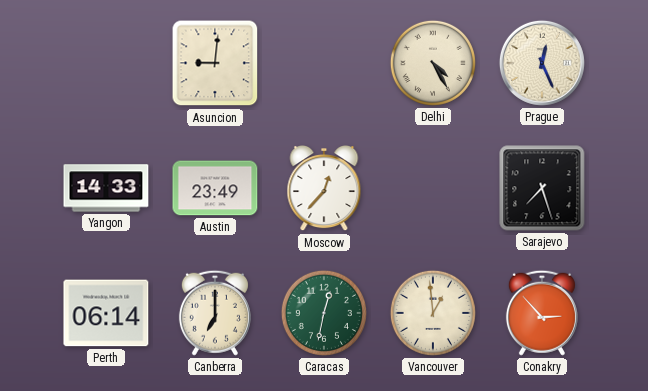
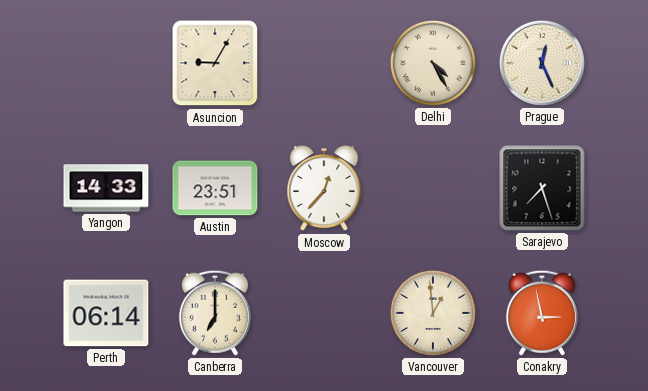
Asuncion: 9:01 -> 9:05 (215, 63)
Austin: 23:49 -> 23:51 (215, 188)
Caracas: 12:32 -> none (324, 313)
Conakry: 2:53 -> 2:58 (542, 313)
